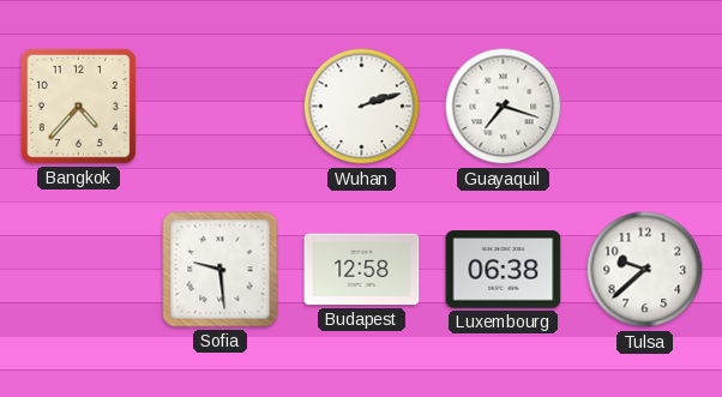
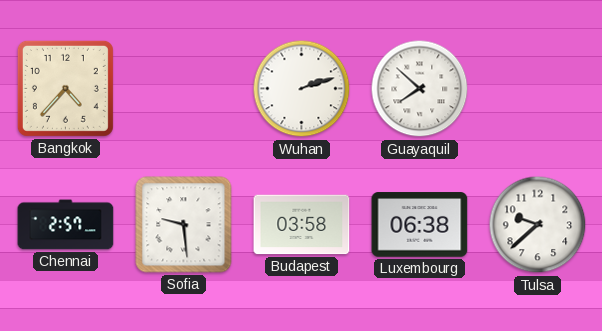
Guayaquil: 7:18 -> 7:52 (420, 89)
Chennai: none -> 2:57 (66, 225)
Budapest: 12:58 -> 03:58 (302, 225)
